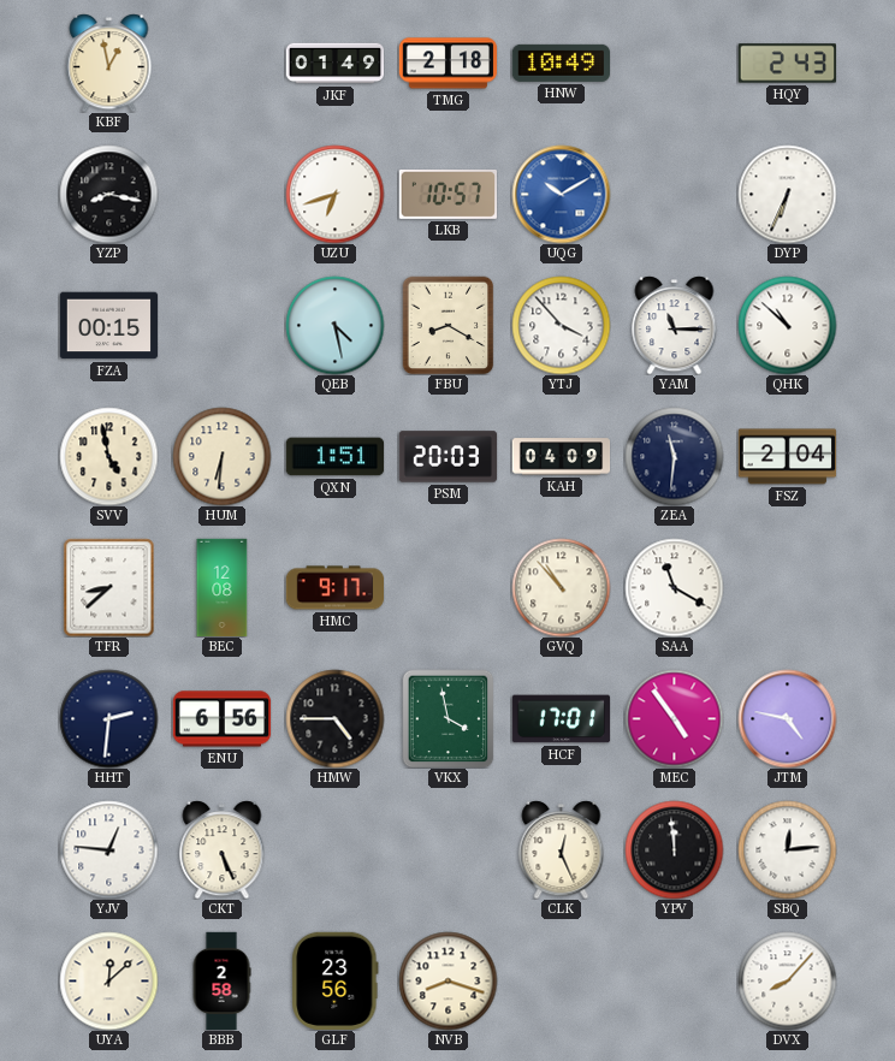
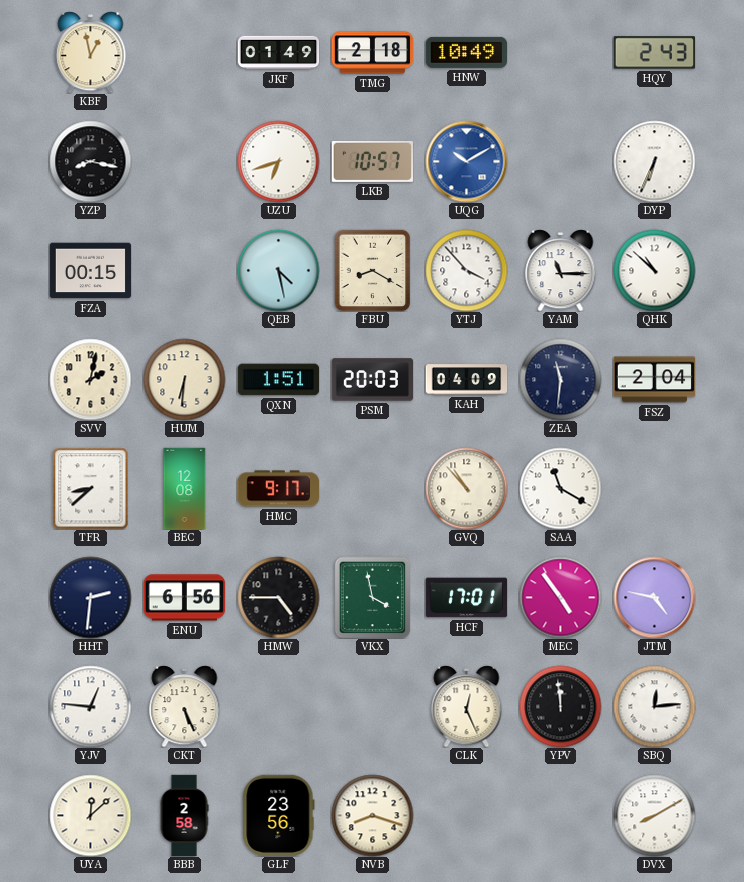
SVV: 4:58 -> 2:02 (90, 379)
DVX: 8:07 -> 8:10 (654, 815)
